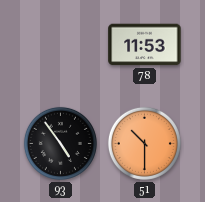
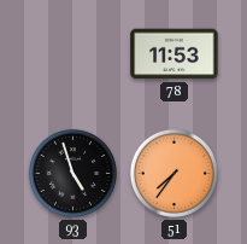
93: 4:54 -> 4:57 (72, 173)
51: 10:30 -> 7:36 (174, 173)
